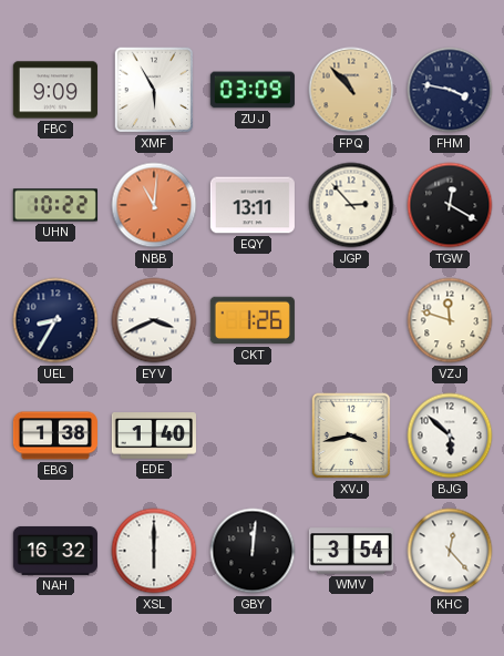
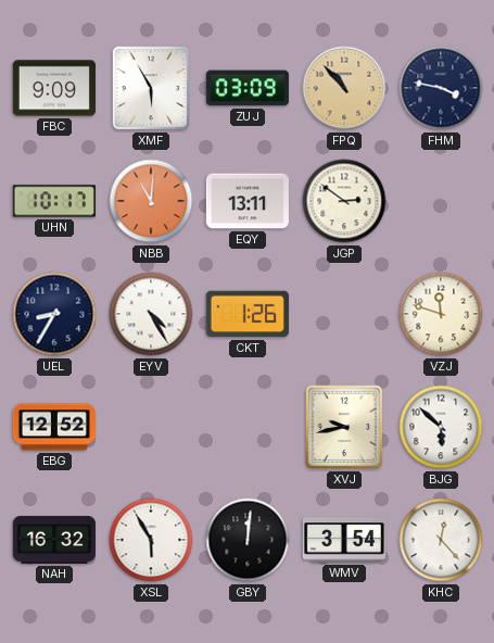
UHN: 10:22 -> 10:17 (54, 201)
JGP: 2:53 -> 2:51 (344, 201)
TGW: 12:20 -> none (450, 205)
EYV: 3:41 -> 4:25 (151, 314)
EBG: 1:38 -> 12:52 (54, 427)
EDE: 1:40 -> none (154, 437)
XVJ: 3:43 -> 9:43 (344, 427)
XSL: 6:00 -> 5:55 (151, 540)
